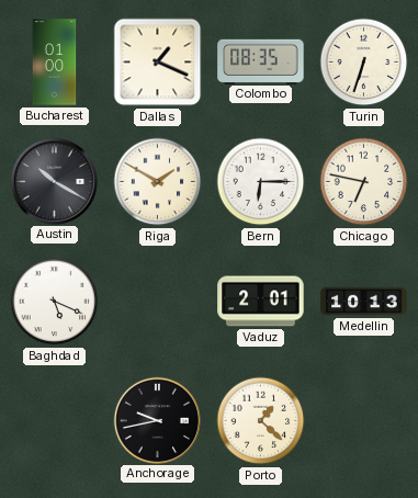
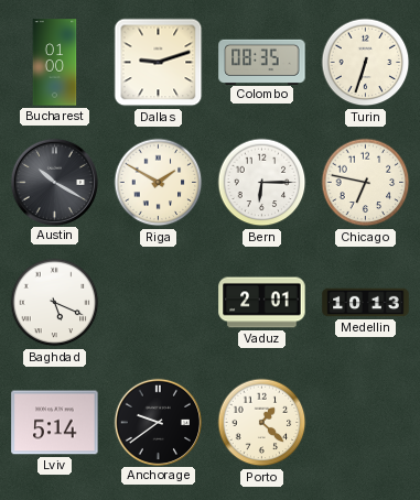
Dallas: 1:19 -> 9:12 (159, 63)
Lviv: none -> 5:14 (55, 423)
Anchorage: 9:43 -> 9:39 (158, 422)
